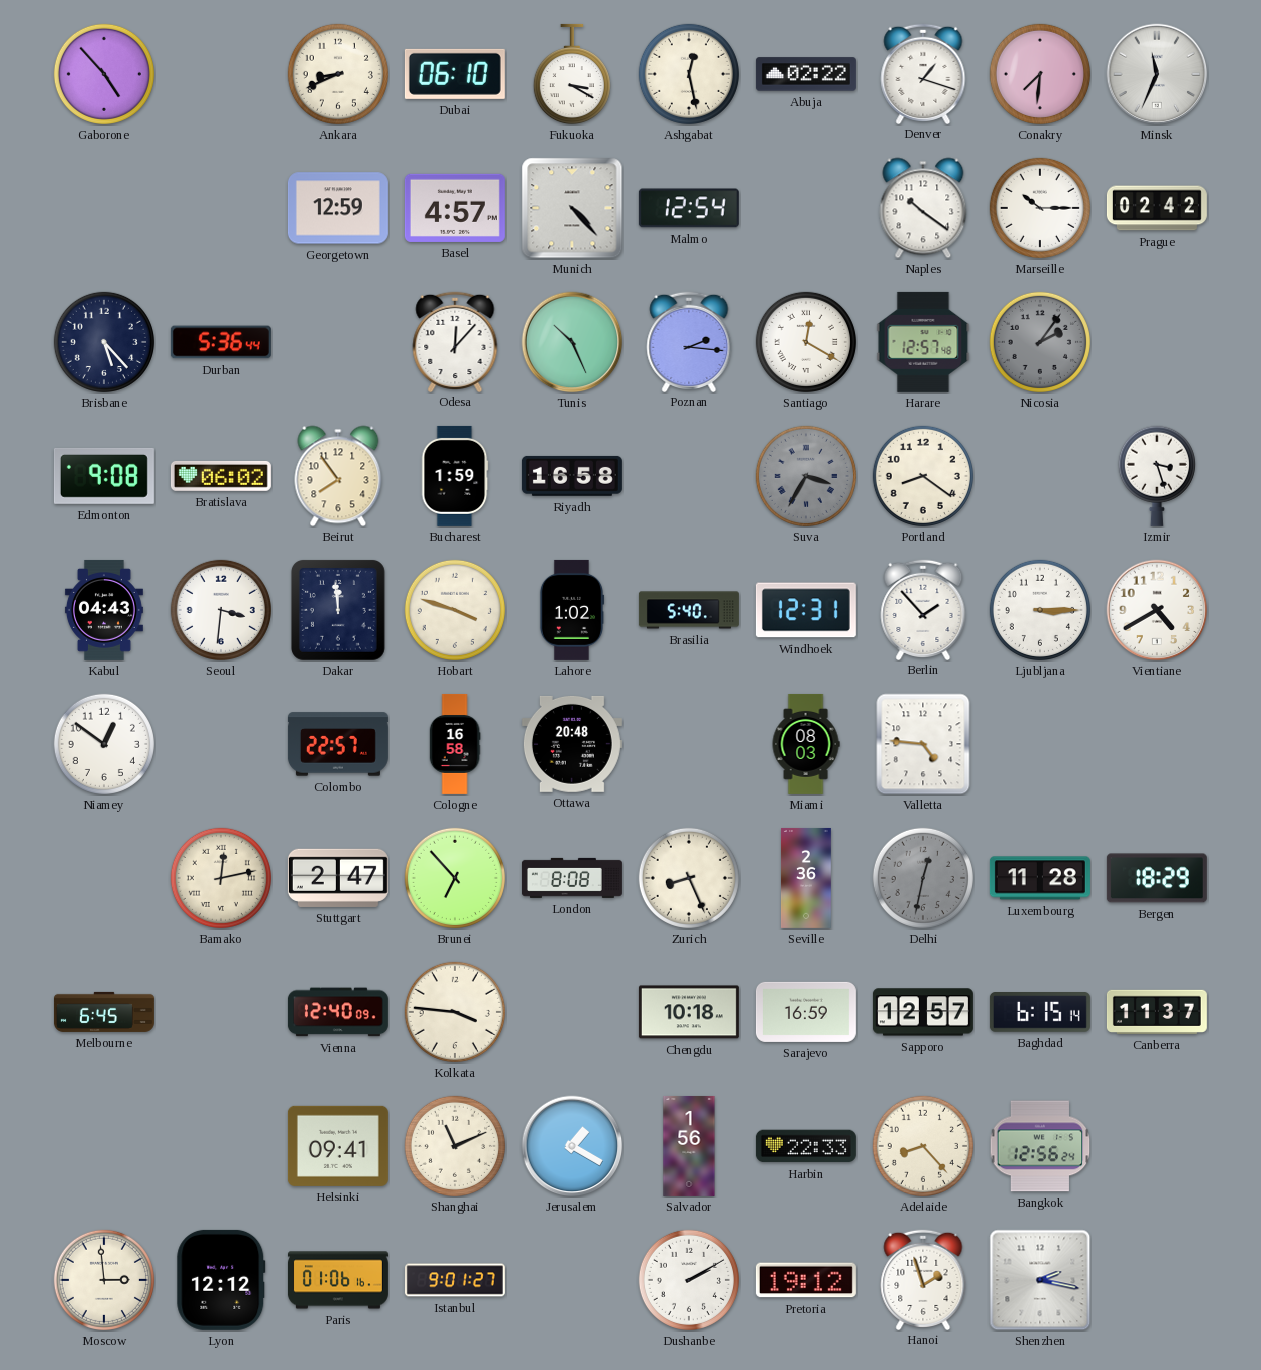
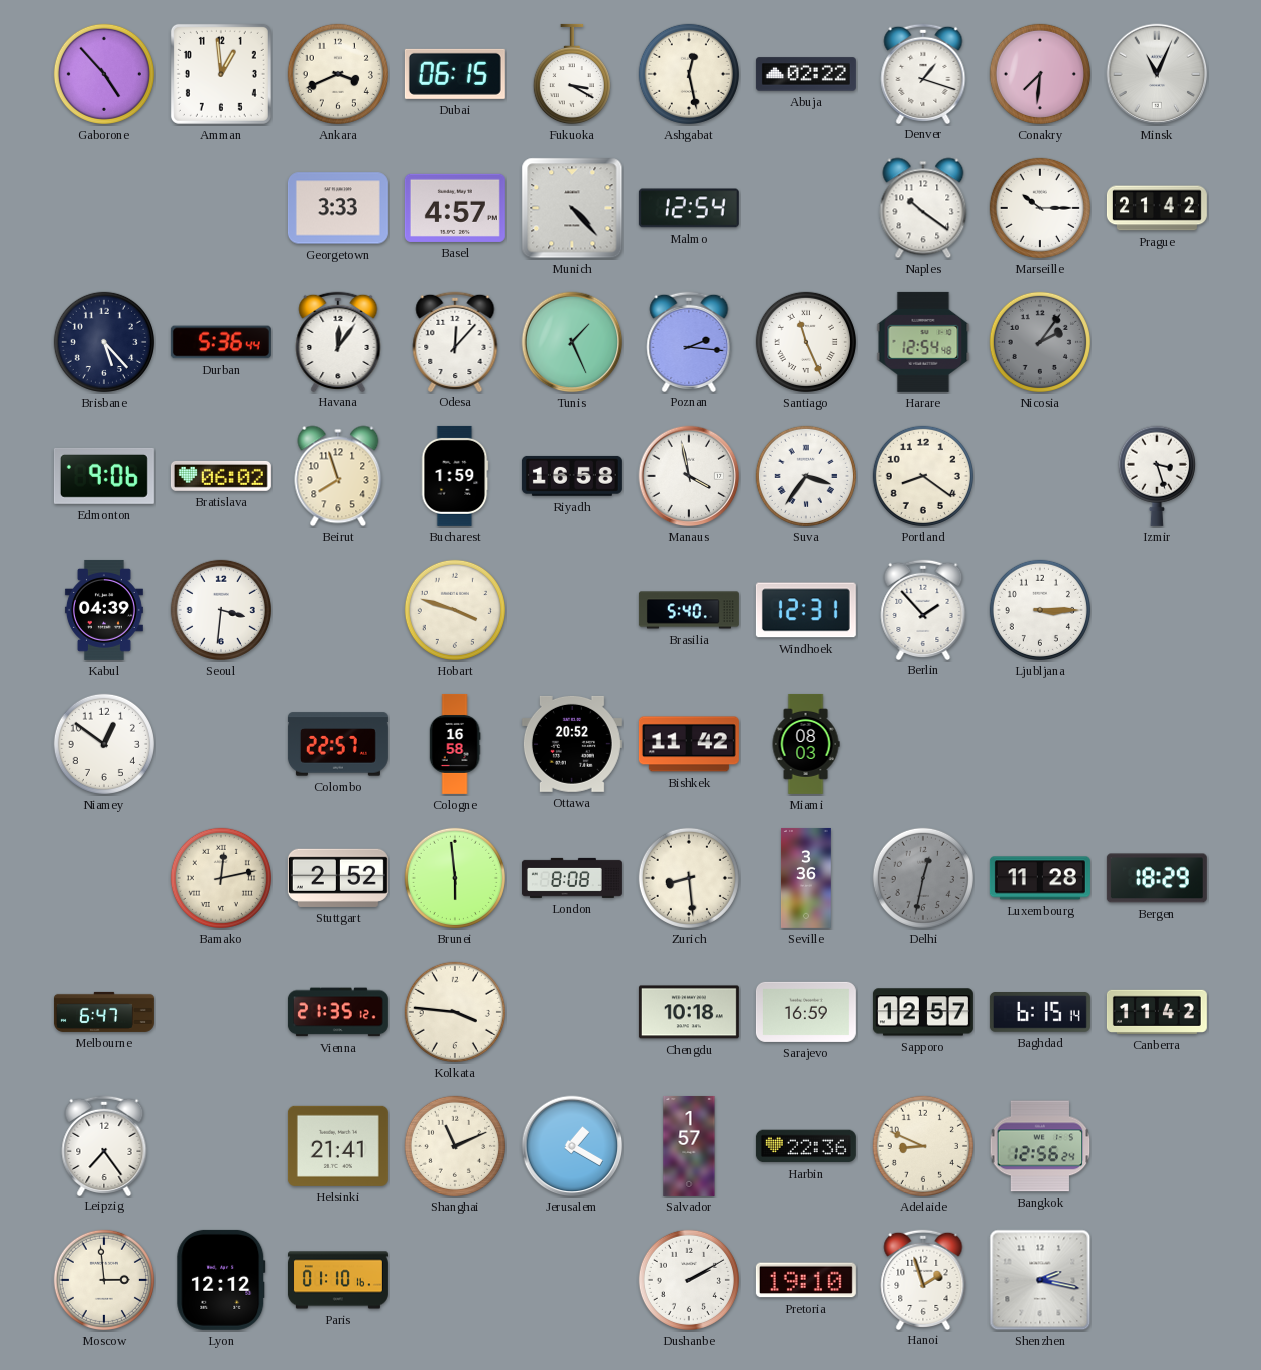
Amman: none -> 12:59 (221, 74)
Ankara: 8:41 -> 3:41 (338, 74)
Dubai: 06:10 -> 06:15 (455, 74)
Minsk: 11:34 -> 11:04 (1157, 74)
Georgetown: 12:59 -> 3:33 (338, 208)
Prague: 02:42 -> 21:42 (1157, 208)
Havana: none -> 12:06 (338, 341)
Tunis: 10:26 -> 1:26 (572, 342)
Santiago: 12:20 -> 11:26 (806, 342)
Harare: 12:57 -> 12:54 (923, 342)
Edmonton: 9:08 -> 9:06 (104, 476)
Beirut: 7:54 -> 7:57 (338, 476)
Manaus: none -> 3:58 (689, 476)
Suva: 3:35 -> 3:36 (806, 476)
Suva dial: grey -> white (806, 476)
Kabul: 04:43 -> 04:39 (104, 610)
Dakar: 11:59 -> none (338, 610)
Lahore: 1:02 -> none (572, 610)
Vientiane: 4:40 -> none (1157, 610)
Ottawa: 20:48 -> 20:52 (572, 744)
Bishkek: none -> 11:42 (689, 744)
Valletta: 4:46 -> none (923, 744)
Stuttgart: 2:47 -> 2:52 (338, 878)
Brunei: 6:53 -> 5:59 (455, 878)
Zurich: 8:26 -> 8:29 (689, 878)
Seville: 2:36 -> 3:36 (806, 878)
Melbourne: 6:45 -> 6:47 (104, 1012)
Vienna: 12:40 -> 21:35 (338, 1012)
Canberra: 11:37 -> 11:42 (1157, 1012)
Leipzig: none -> 7:24 (104, 1145)
Helsinki: 09:41 -> 21:41 (338, 1146)
Salvador: 1:56 -> 1:57 (689, 1146)
Harbin: 22:33 -> 22:36 (806, 1146)
Adelaide: 8:23 -> 8:49 (923, 1146)
Paris: 01:06 -> 01:10 (338, 1280)
Istanbul: 9:01 -> none (455, 1280)
Pretoria: 19:12 -> 19:10 (806, 1280)
